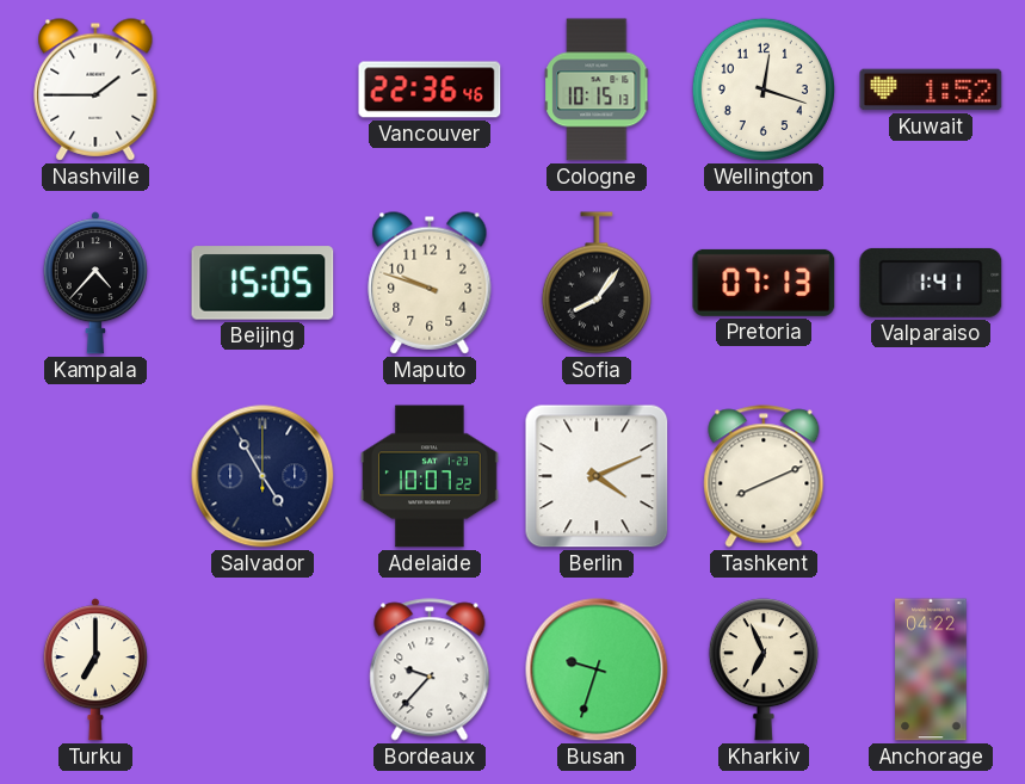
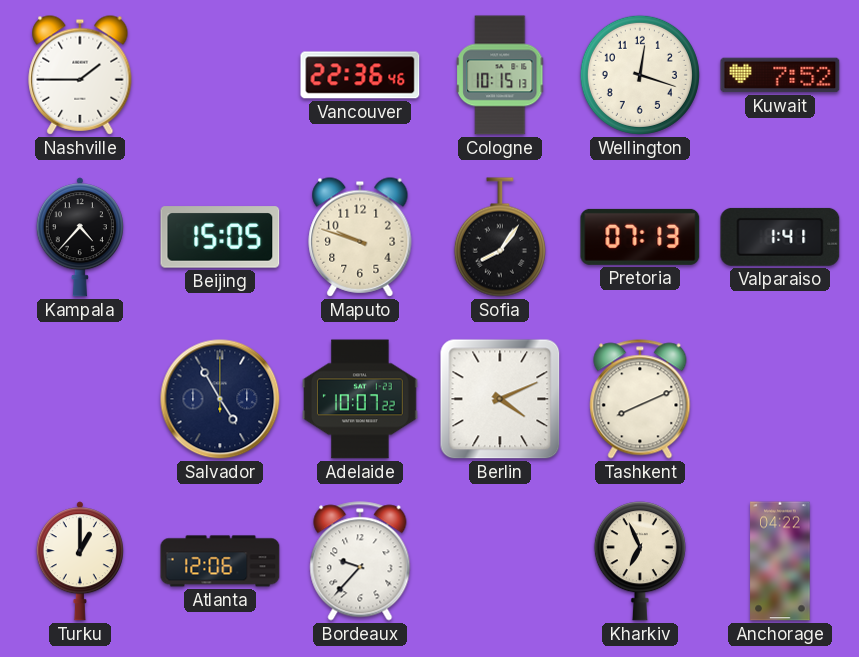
Kuwait: 1:52 -> 7:52 (780, 75)
Turku: 7:00 -> 1:00 (80, 561)
Atlanta: none -> 12:06 (220, 561)
Busan: 9:33 -> none (597, 669)
